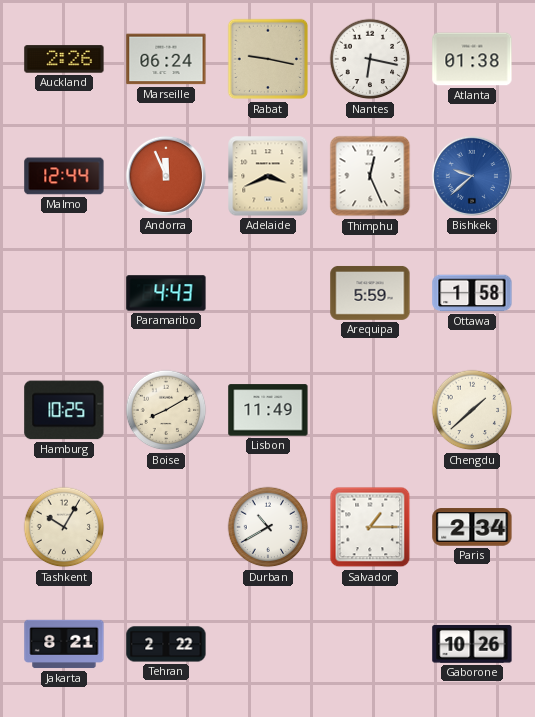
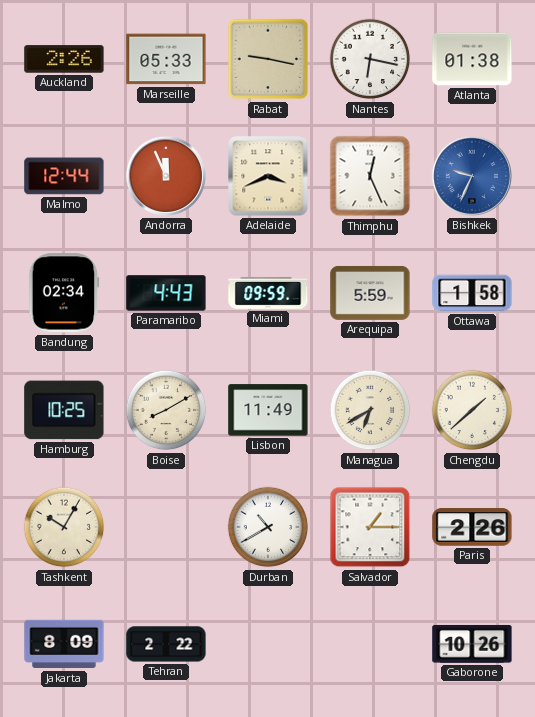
Marseille: 06:24 -> 05:33 (166, 59)
Bishkek: 9:38 -> 9:34 (472, 176)
Bandung: none -> 02:34 (64, 293)
Miami: none -> 09:59 (268, 293)
Managua: none -> 6:40 (370, 410)
Paris: 2:34 -> 2:26 (472, 527)
Jakarta: 8:21 -> 8:09 (64, 644)
